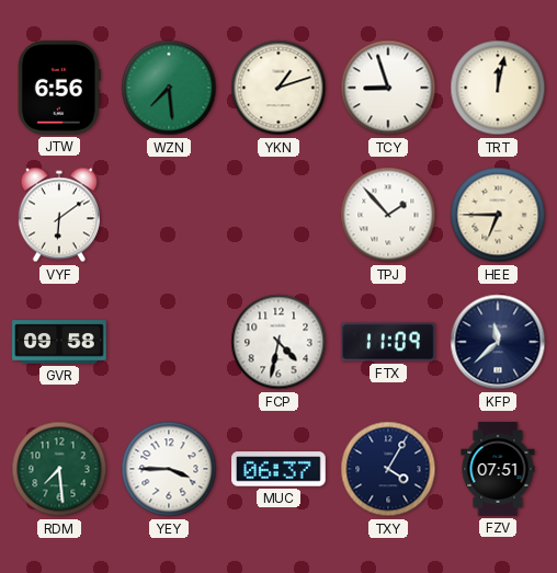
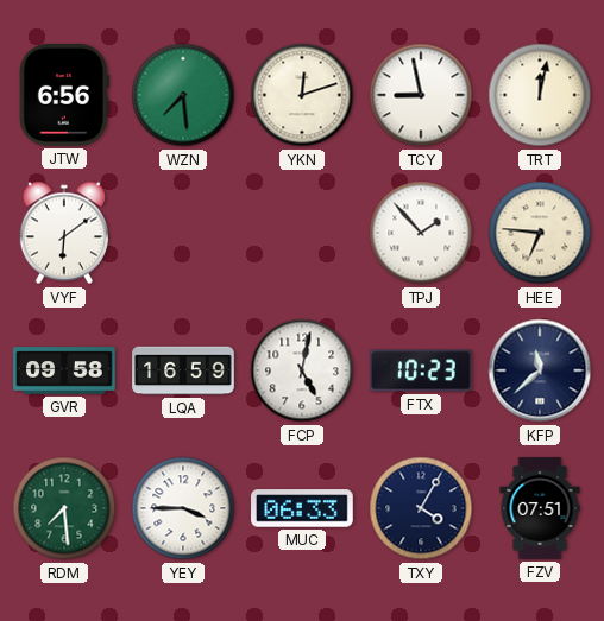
YKN: 1:12 -> 12:12 (302, 95)
TCY: 8:57 -> 8:58 (421, 95)
HEE: 6:45 -> 6:46 (540, 233)
LQA: none -> 16:59 (183, 370)
FCP: 4:32 -> 5:02 (302, 370)
FTX: 11:09 -> 10:23 (422, 370)
MUC: 06:37 -> 06:33 (302, 508)
